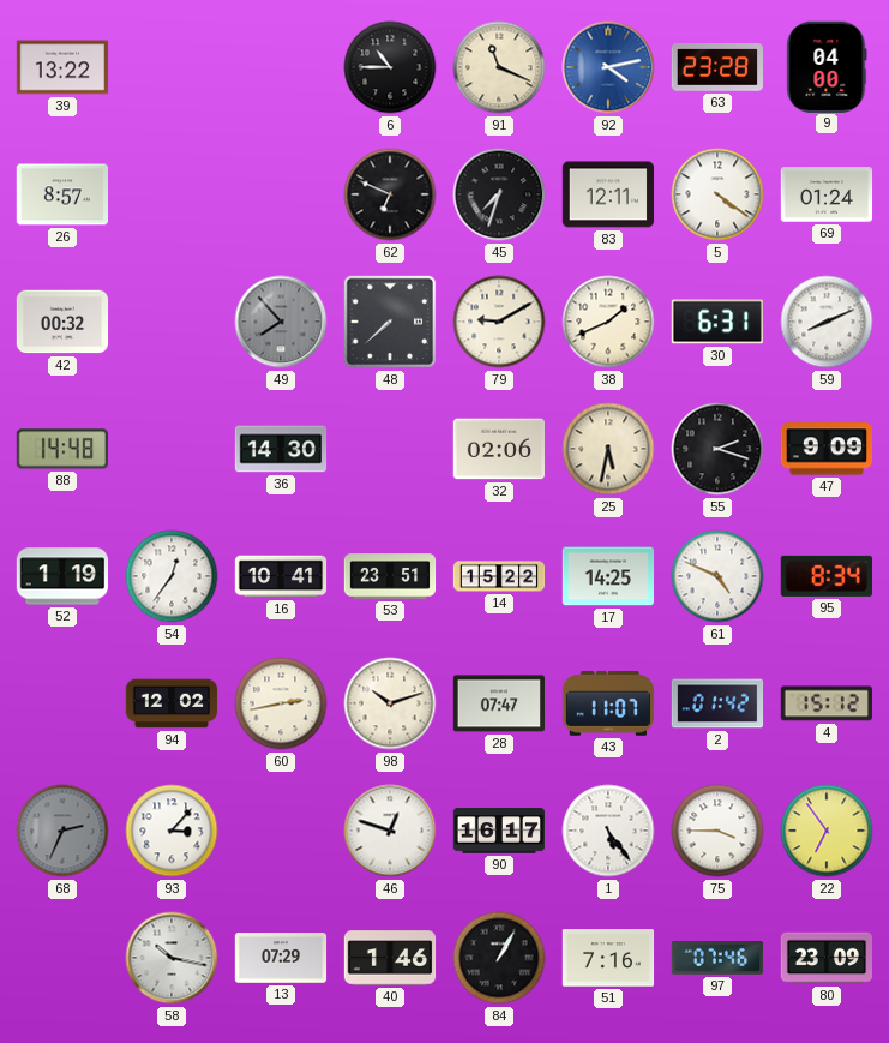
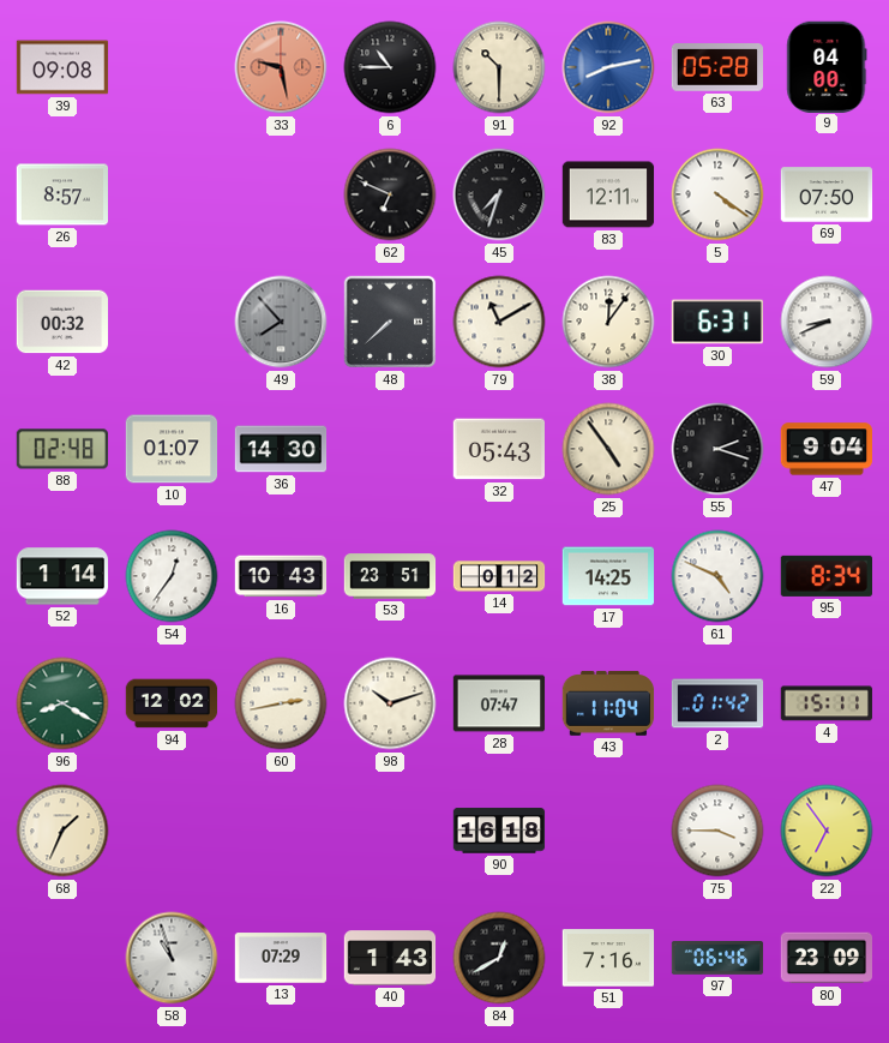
39: 13:22 -> 09:08 (62, 67)
33: none -> 9:28 (281, 67)
91: 11:19 -> 10:30 (499, 67)
92: 4:13 -> 8:13 (608, 67)
63: 23:28 -> 05:28 (716, 68)
69: 01:24 -> 07:50 (827, 194)
79: 9:10 -> 11:10 (499, 322)
38: 1:41 -> 12:06 (608, 322)
59: 8:11 -> 8:41 (827, 322)
88: 14:48 -> 02:48 (61, 449)
10: none -> 01:07 (172, 449)
32: 02:06 -> 05:43 (498, 449)
25: 5:32 -> 4:54 (608, 449)
47: 9:09 -> 9:04 (825, 449)
52: 1:19 -> 1:14 (62, 576)
16: 10:41 -> 10:43 (281, 576)
14: 15:22 -> 0:12 (499, 576)
96: none -> 8:20 (62, 703)
43: 11:07 -> 11:04 (608, 703)
4: 15:12 -> 15:11 (825, 703)
68: 2:34 -> 1:34 (62, 831)
68 dial: grey -> cream (62, 831)
93: 3:07 -> none (172, 831)
46: 12:48 -> none (390, 831)
90: 16:17 -> 16:18 (499, 831)
1: 5:24 -> none (608, 831)
58: 10:17 -> 10:57 (172, 958)
40: 1:46 -> 1:43 (390, 958)
84: 1:05 -> 12:40 (499, 958)
97: 07:46 -> 06:46 (717, 959)
